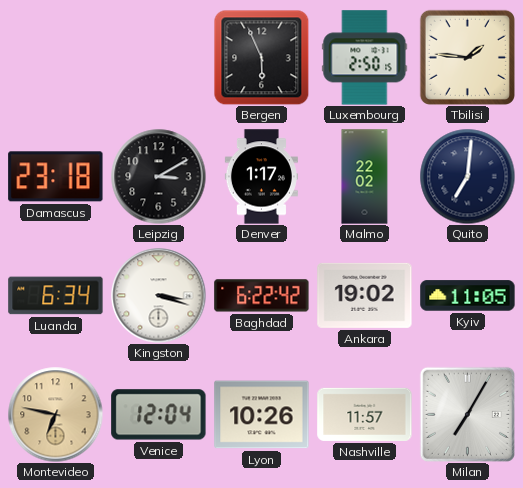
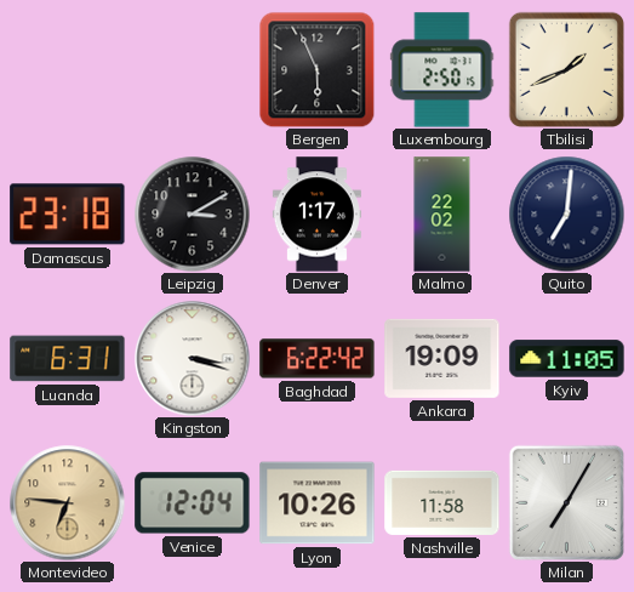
Tbilisi: 1:46 -> 1:41 (566, 69)
Luanda: 6:34 -> 6:31 (68, 359)
Ankara: 19:02 -> 19:09 (442, 358)
Montevideo: 6:47 -> 6:46 (67, 502)
Nashville: 11:57 -> 11:58 (442, 502)
